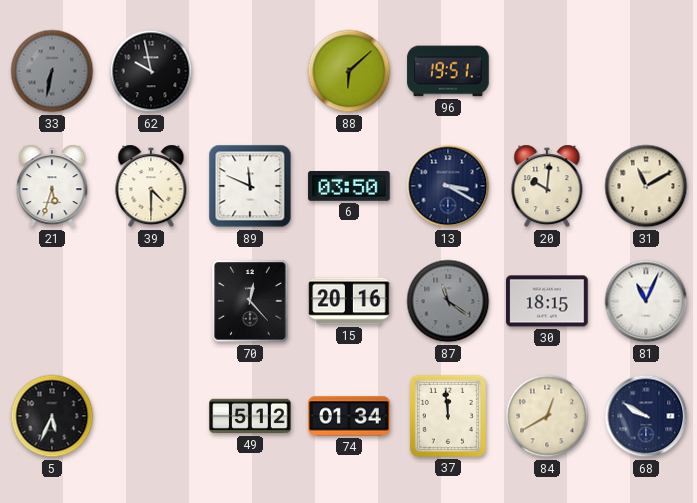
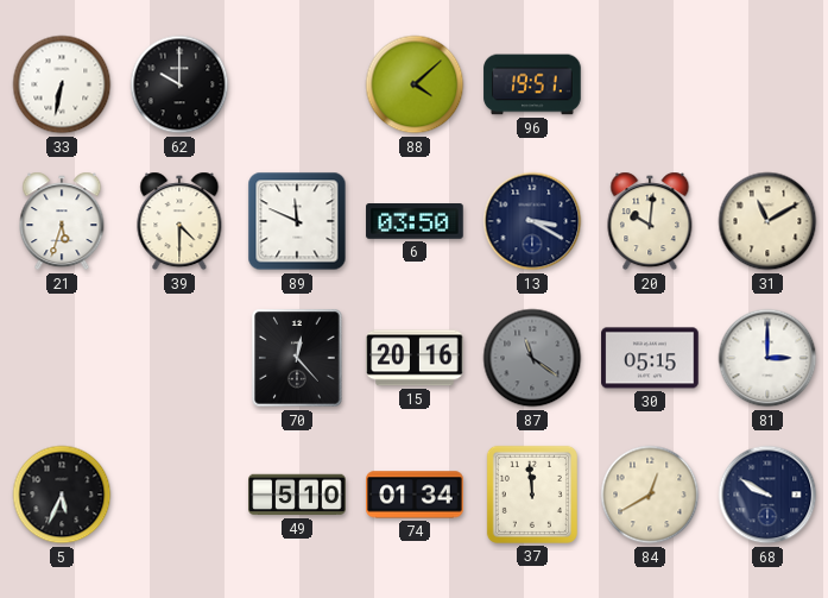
33 dial: grey -> white (62, 84)
62: 9:58 -> 10:00 (179, 84)
88: 6:08 -> 4:08 (415, 84)
30: 18:15 -> 05:15 (650, 358)
81: 11:04 -> 3:00 (767, 358)
49: 5:12 -> 5:10 (297, 495)
